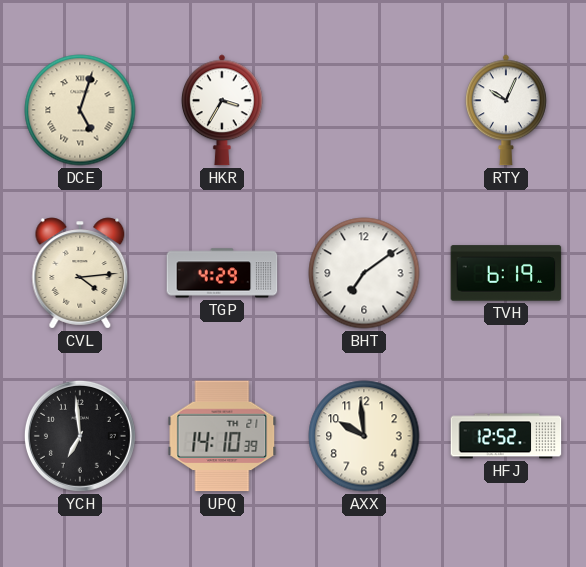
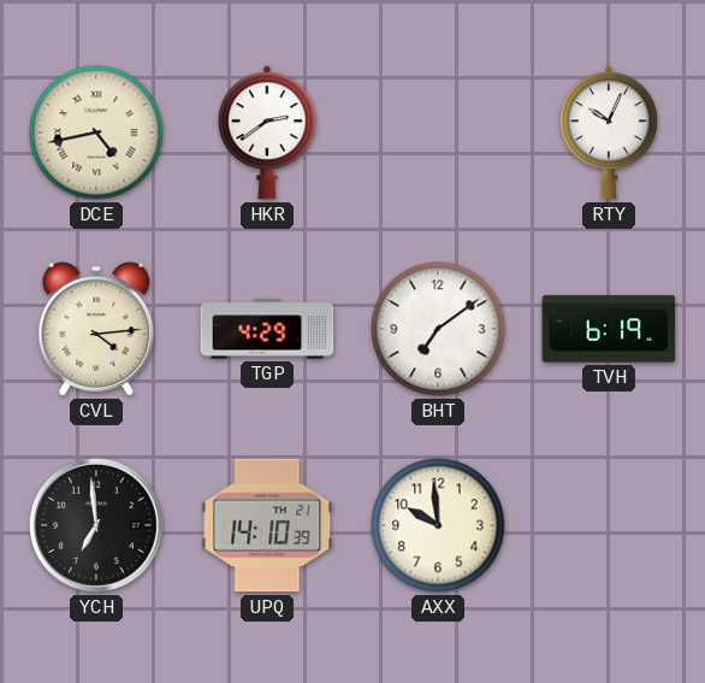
DCE: 5:03 -> 4:43 (96, 133)
HKR: 3:35 -> 2:39 (267, 133)
HFJ: 12:52 -> none (506, 436)
